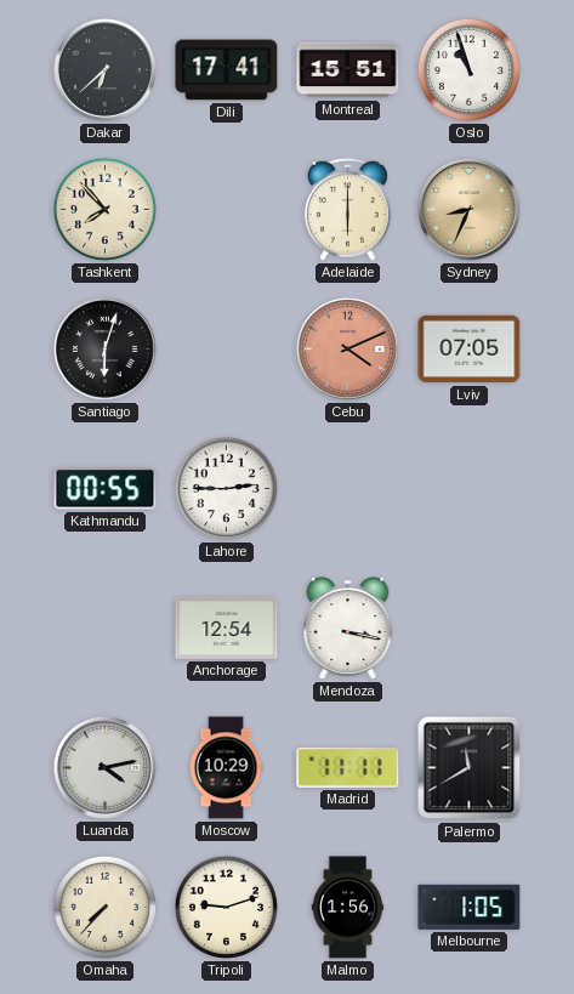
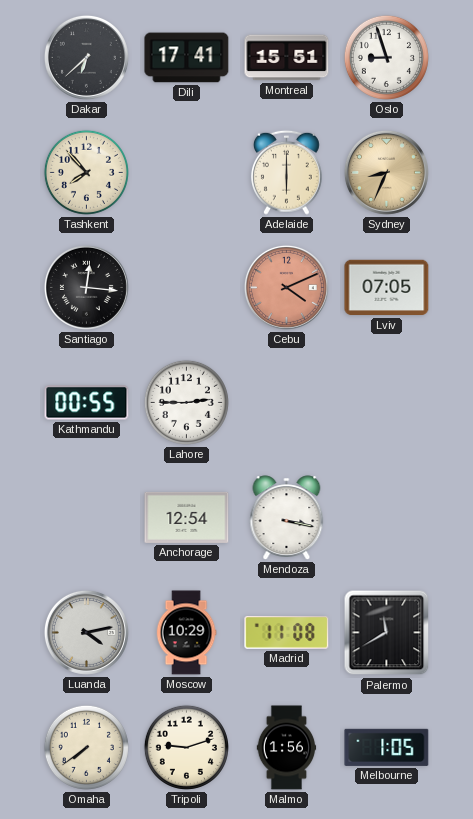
Oslo: 10:57 -> 8:57 (386, 57)
Santiago: 6:03 -> 12:16 (86, 287)
Madrid: 11:11 -> 11:08 (287, 633)
Omaha: 7:37 -> 7:39 (86, 747)
